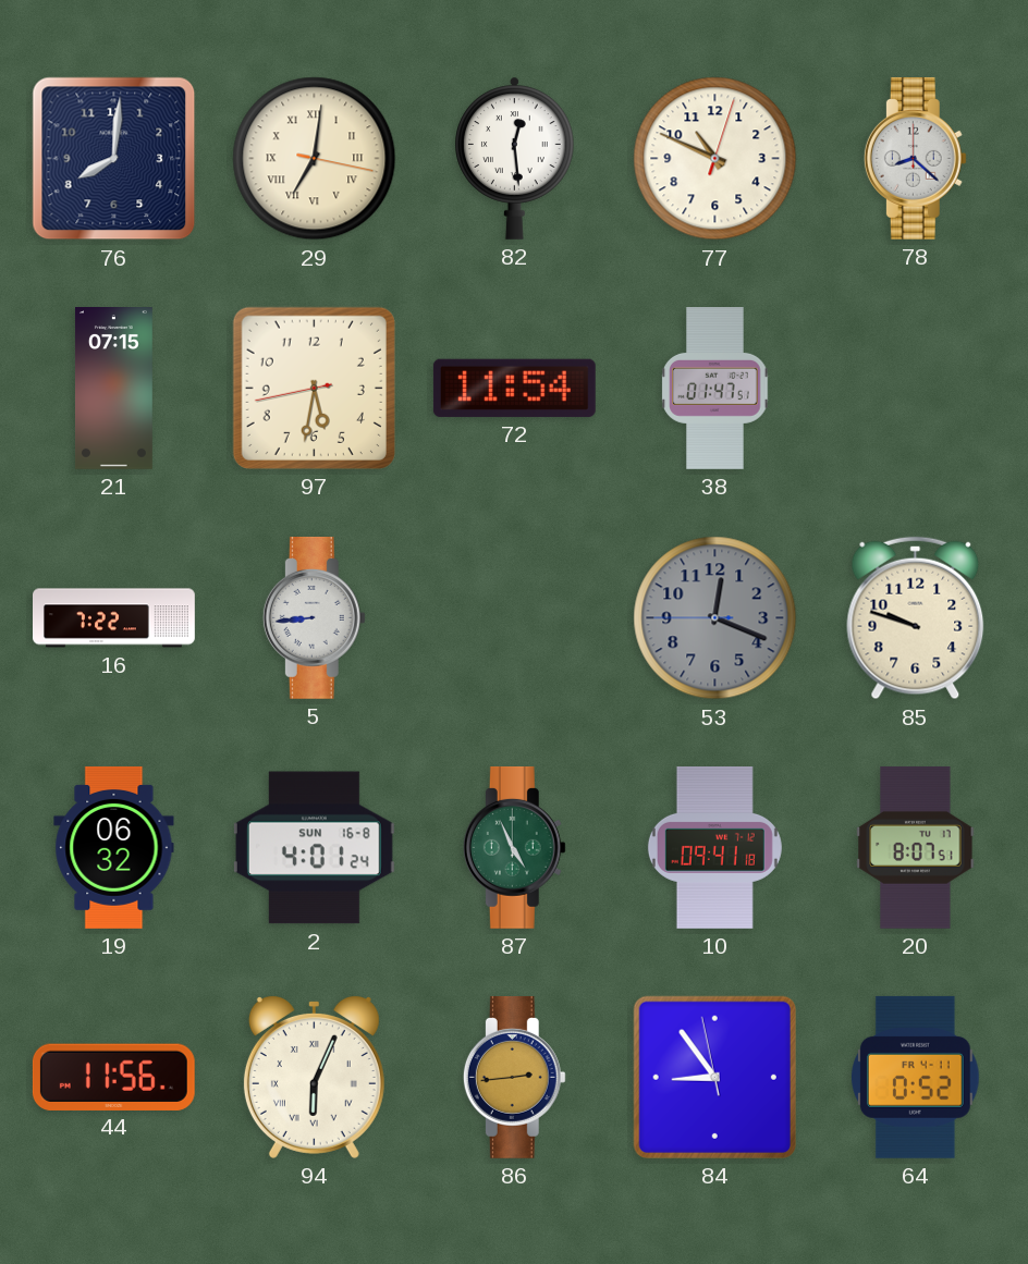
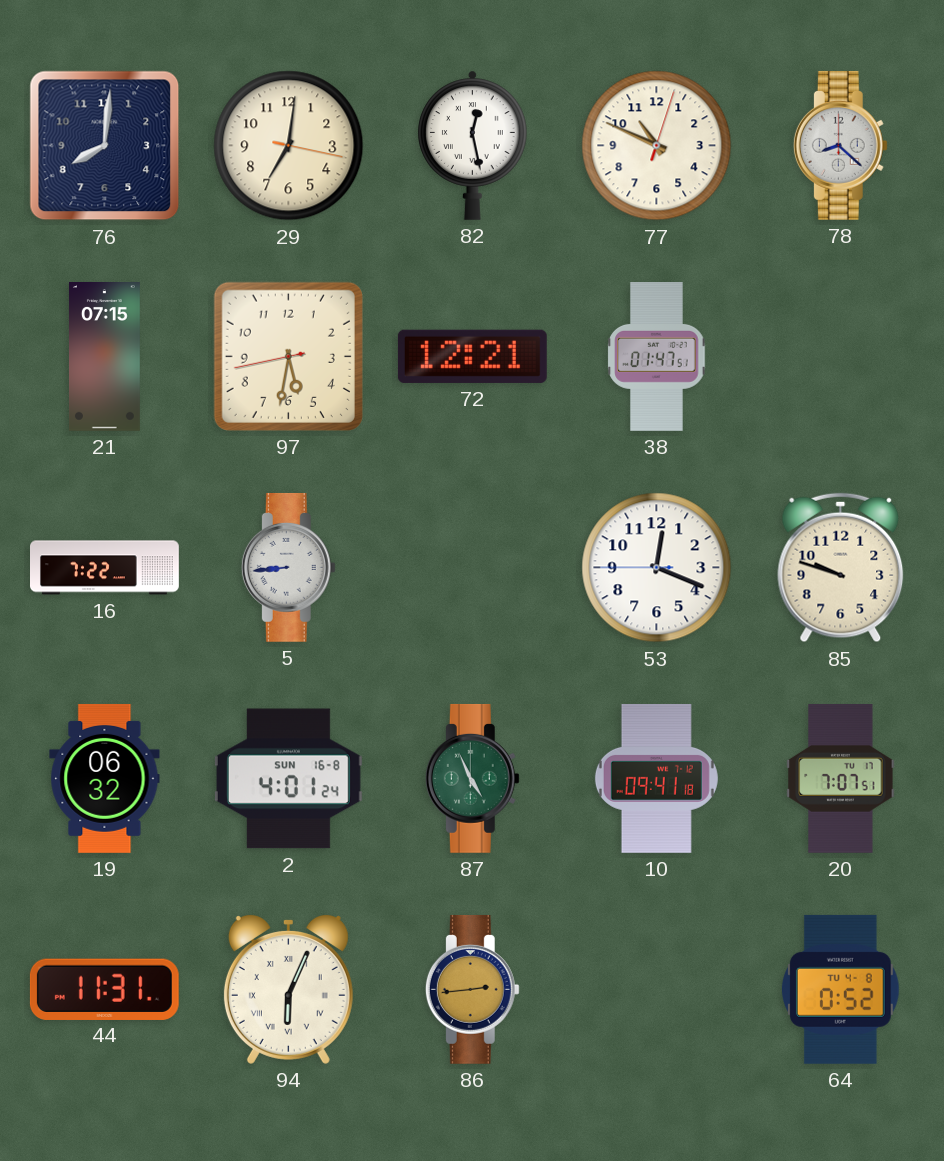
29 numerals: Roman -> Arabic (289, 146)
82: 12:29 -> 12:28 (473, 145)
72: 11:54 -> 12:21 (472, 356)
53 dial: grey -> white (657, 568)
20: 8:07 -> 7:07 (841, 778)
44: 11:56 -> 11:31 (104, 989)
84: 8:53 -> none (714, 1077)
64 date: FR 4-11 -> TU 4-8 (840, 989)
